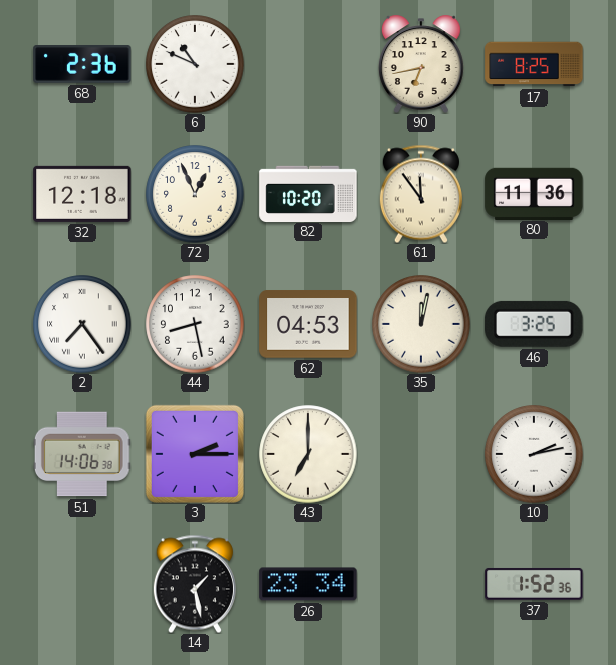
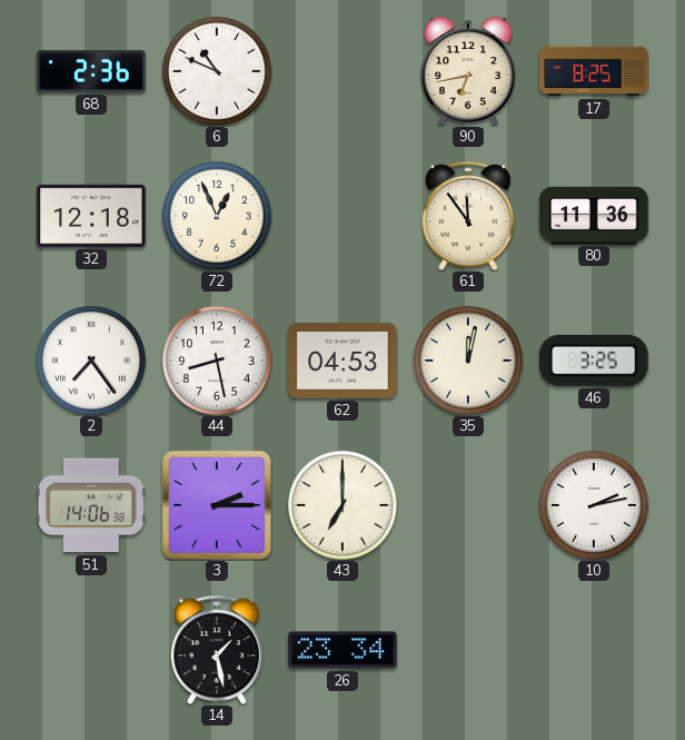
82: 10:20 -> none (308, 193)
37: 1:52 -> none (534, 584)
